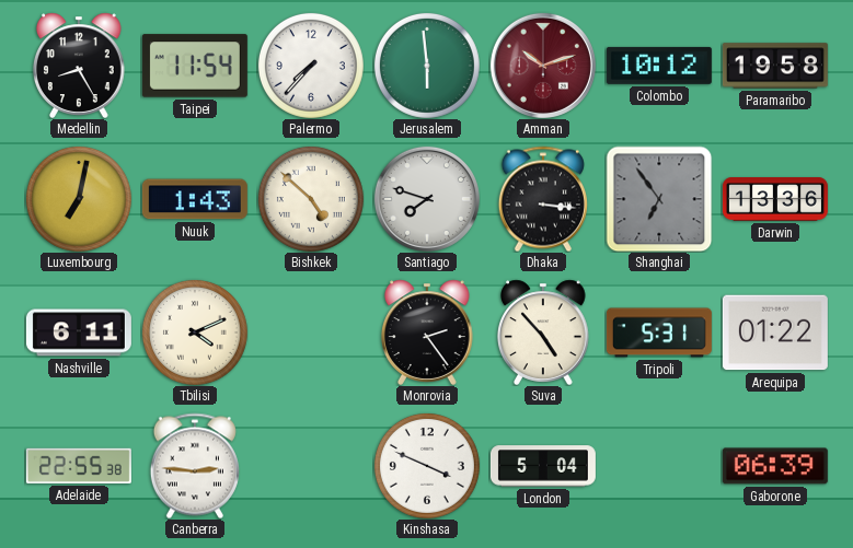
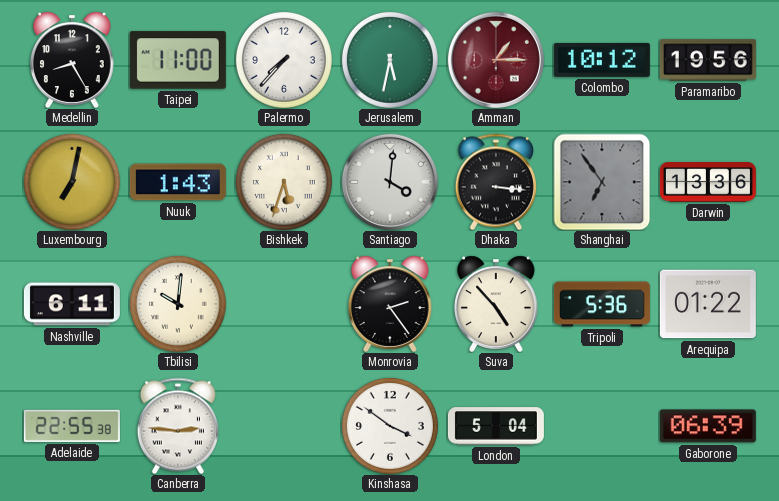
Taipei: 11:54 -> 11:00 (178, 60)
Jerusalem: 5:59 -> 5:32 (390, 60)
Amman: 10:12 -> 1:15 (496, 60)
Paramaribo: 19:58 -> 19:56 (708, 60)
Bishkek: 4:52 -> 5:33 (284, 182)
Santiago: 7:48 -> 4:01 (390, 182)
Tbilisi: 4:11 -> 10:01 (178, 304)
Tripoli: 5:31 -> 5:36 (602, 304)
Kinshasa: 3:49 -> 3:51 (390, 426)
